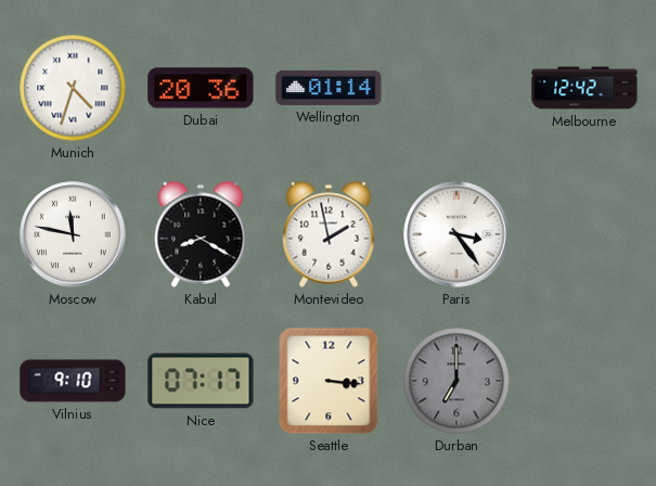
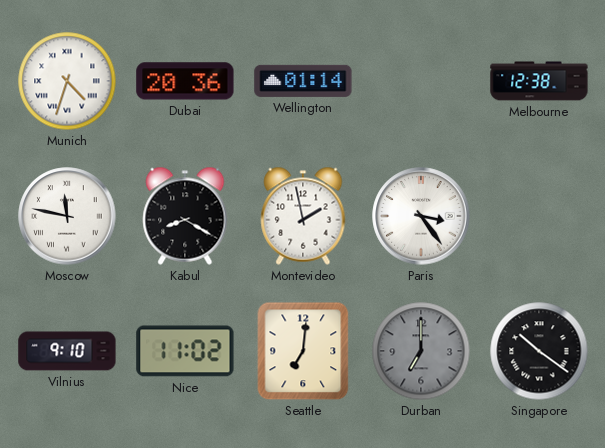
Melbourne: 12:42 -> 12:38 (539, 81)
Nice: 07:17 -> 11:02 (185, 351)
Seattle: 3:16 -> 7:01 (303, 351)
Singapore: none -> 10:21 (539, 351)
